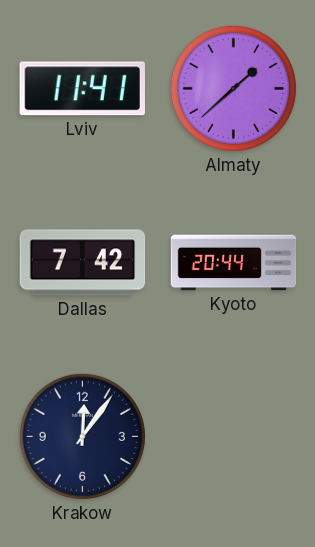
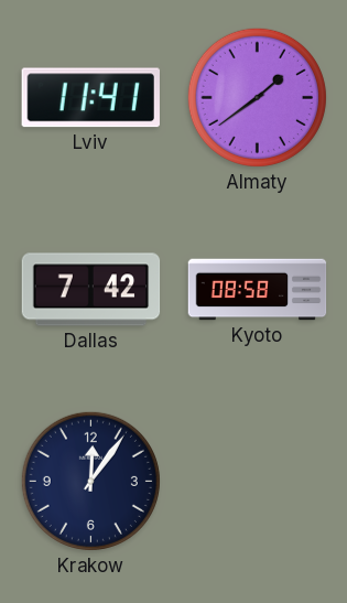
Almaty: 1:38 -> 1:39 (257, 97)
Kyoto: 20:44 -> 08:58 (258, 290)
